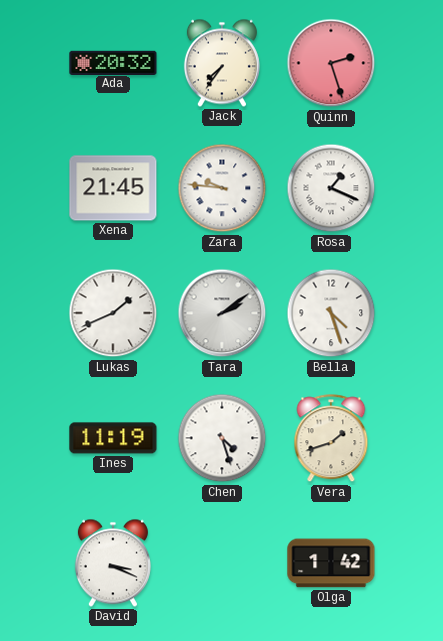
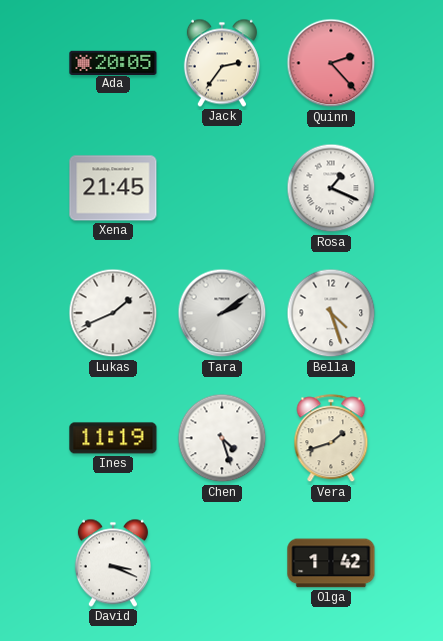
Ada: 20:32 -> 20:05 (113, 62)
Jack: 7:36 -> 2:36 (222, 63)
Quinn: 2:27 -> 2:23 (331, 63)
Zara: 9:46 -> none (222, 188)
